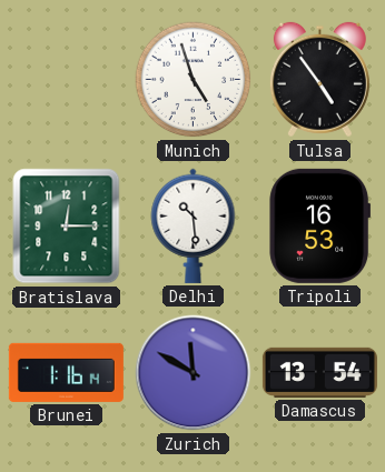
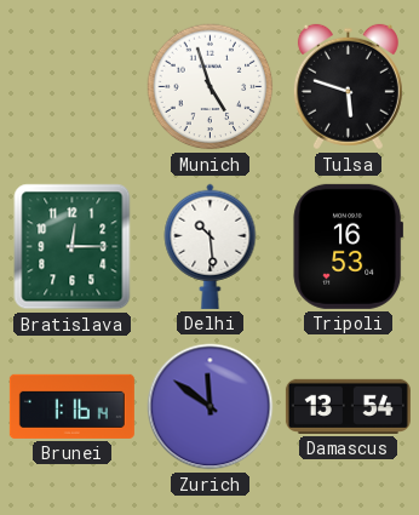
Tulsa: 4:54 -> 5:48 (348, 87)
Zurich: 11:50 -> 11:51 (211, 407)
